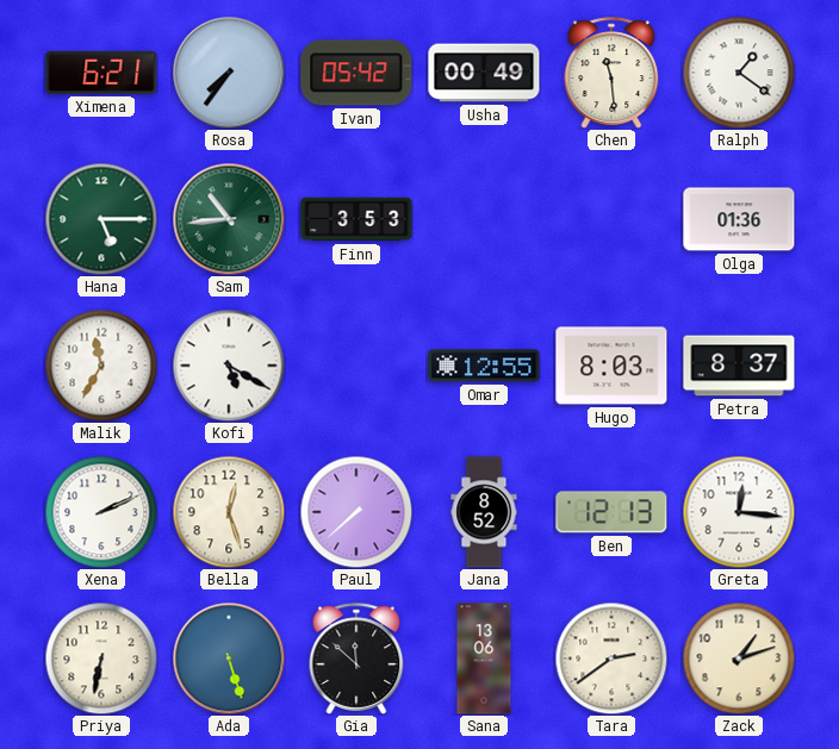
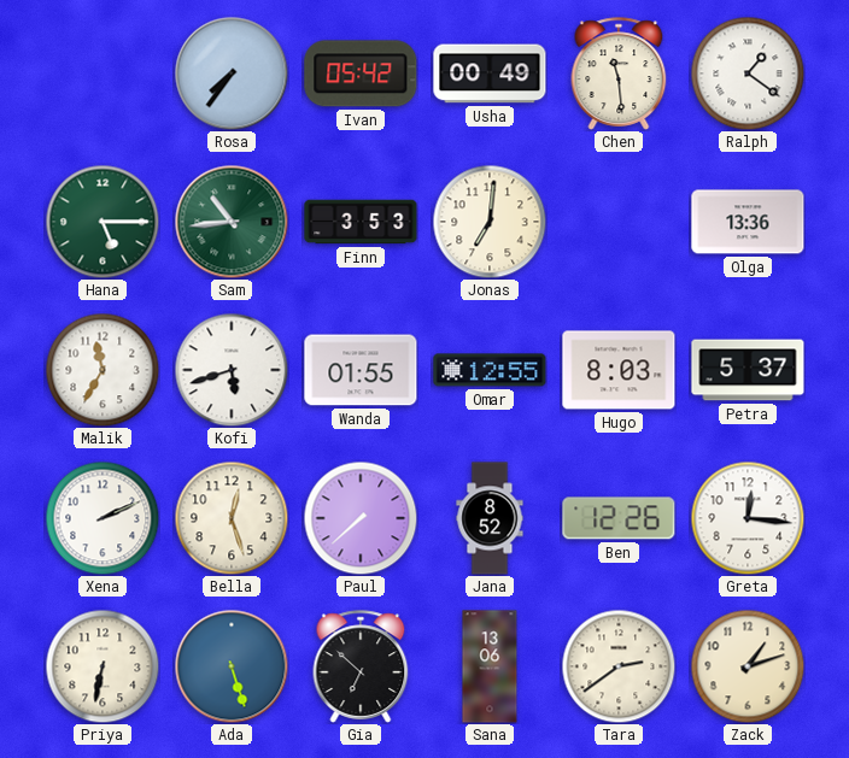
Ximena: 6:21 -> none (101, 73)
Jonas: none -> 7:01 (490, 222)
Olga: 01:36 -> 13:36 (748, 222)
Kofi: 5:20 -> 5:42 (232, 370)
Wanda: none -> 01:55 (361, 370)
Petra: 8:37 -> 5:37 (748, 370)
Ben: 12:13 -> 12:26 (619, 518)
Gia: 11:52 -> 6:52 (361, 666)
